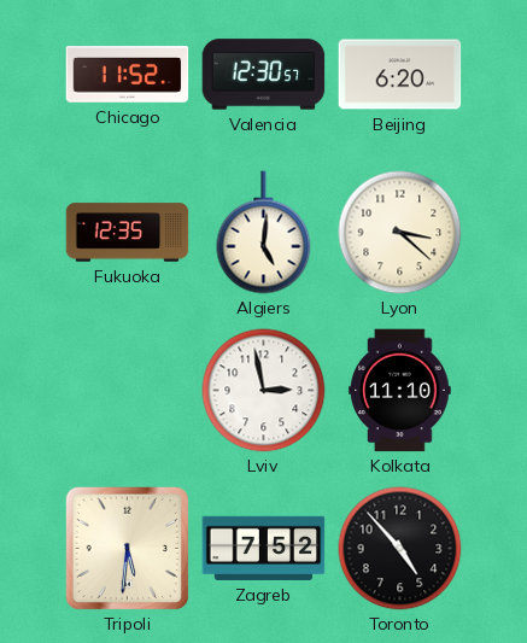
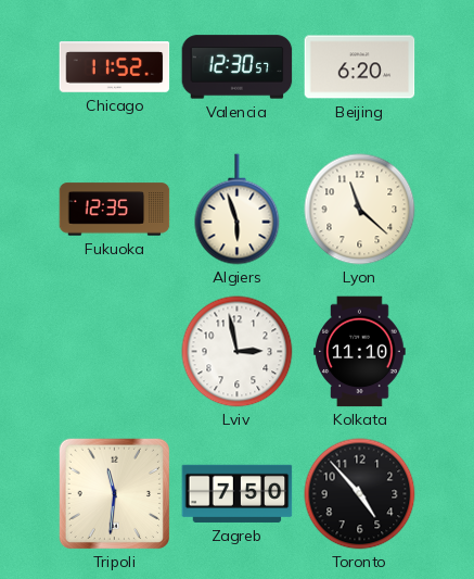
Algiers: 5:01 -> 5:57 (238, 210)
Lyon: 3:22 -> 11:22 (360, 210)
Tripoli: 5:31 -> 11:31 (114, 493)
Zagreb: 7:52 -> 7:50 (238, 493)
